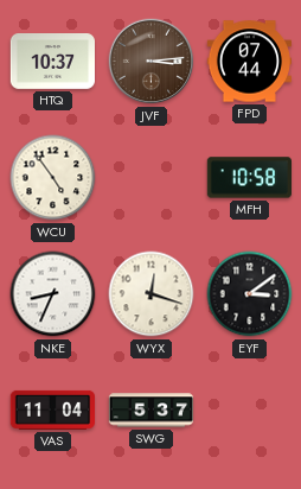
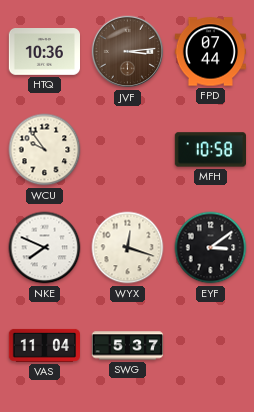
HTQ: 10:37 -> 10:36 (45, 52)
WCU: 4:54 -> 9:54 (45, 150)
NKE: 8:34 -> 7:49 (45, 248)
